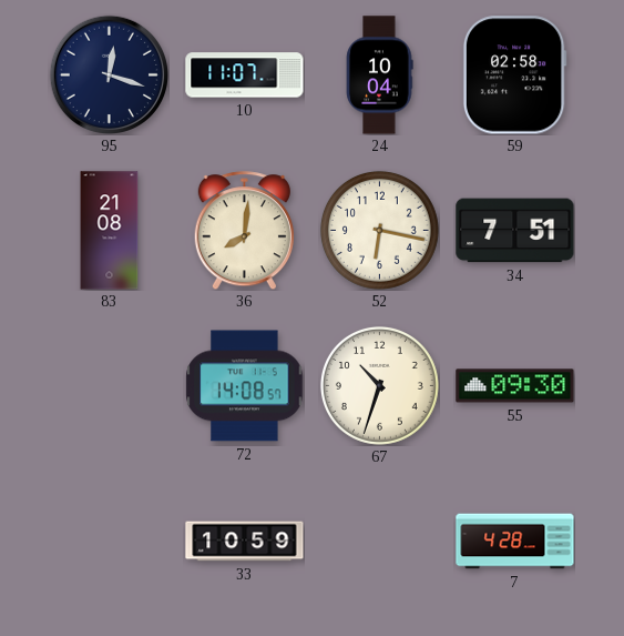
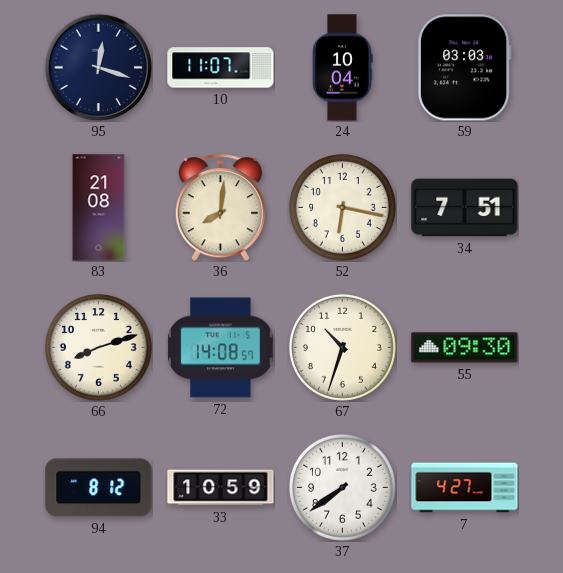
59: 02:58 -> 03:03 (464, 68)
66: none -> 8:12 (98, 347)
94: none -> 8:12 (99, 488)
37: none -> 7:39 (342, 487)
7: 4:28 -> 4:27 (465, 488)
